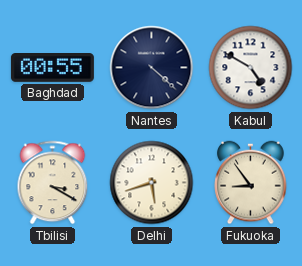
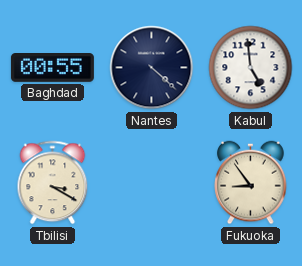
Kabul: 4:50 -> 4:59 (251, 68)
Delhi: 5:42 -> none (152, 183)
